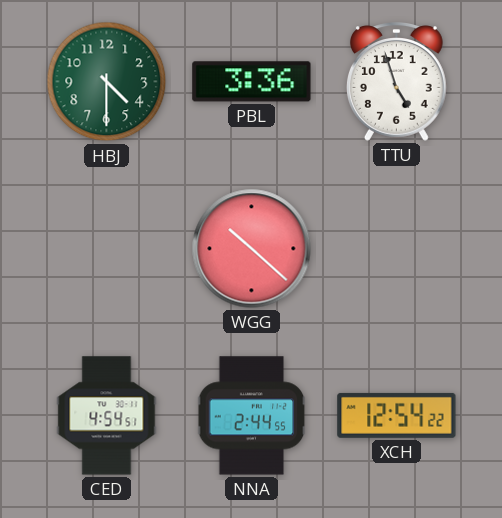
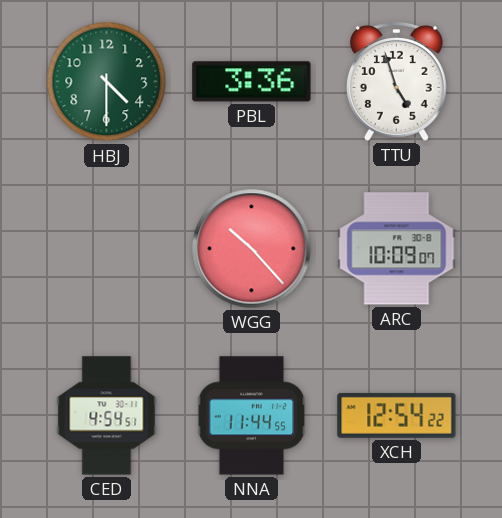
WGG: 10:22 -> 10:23 (252, 249)
ARC: none -> 10:09 (397, 249)
NNA: 2:44 -> 11:44 (252, 416)
